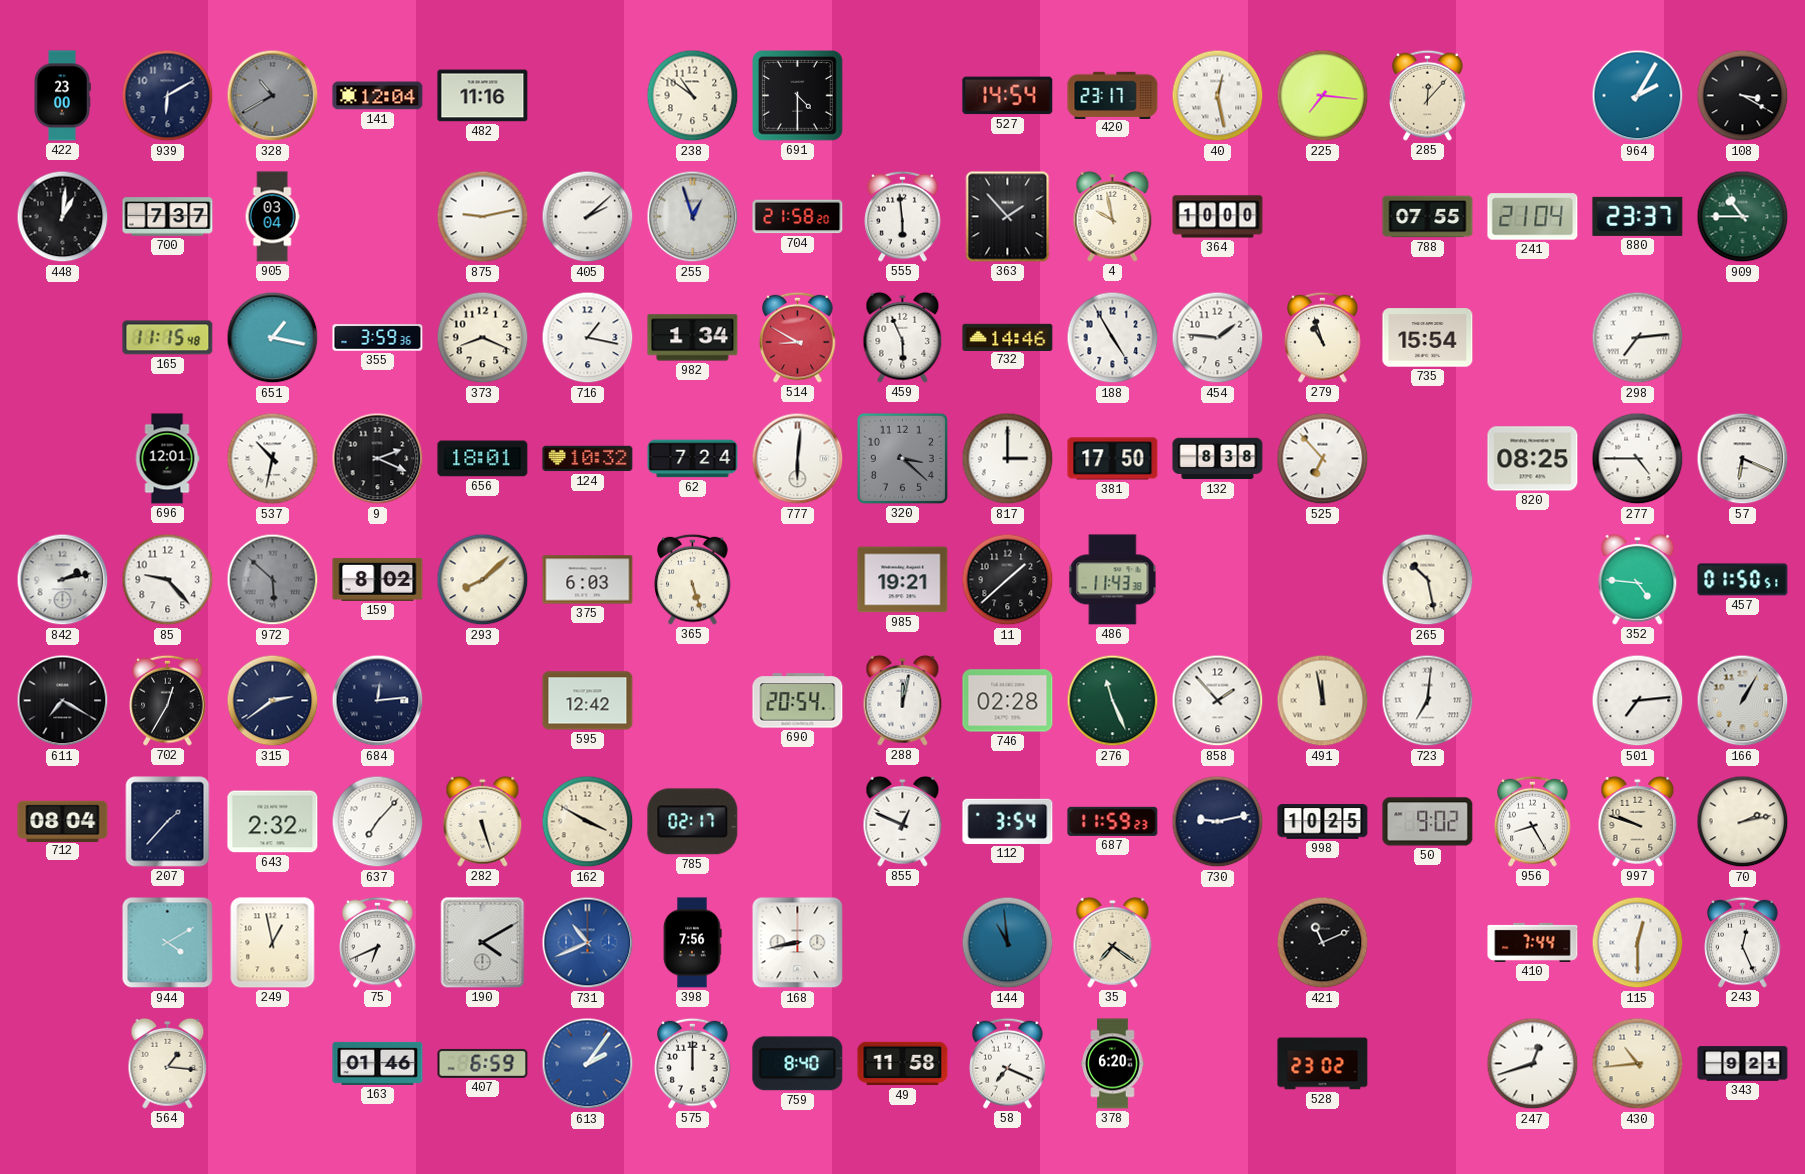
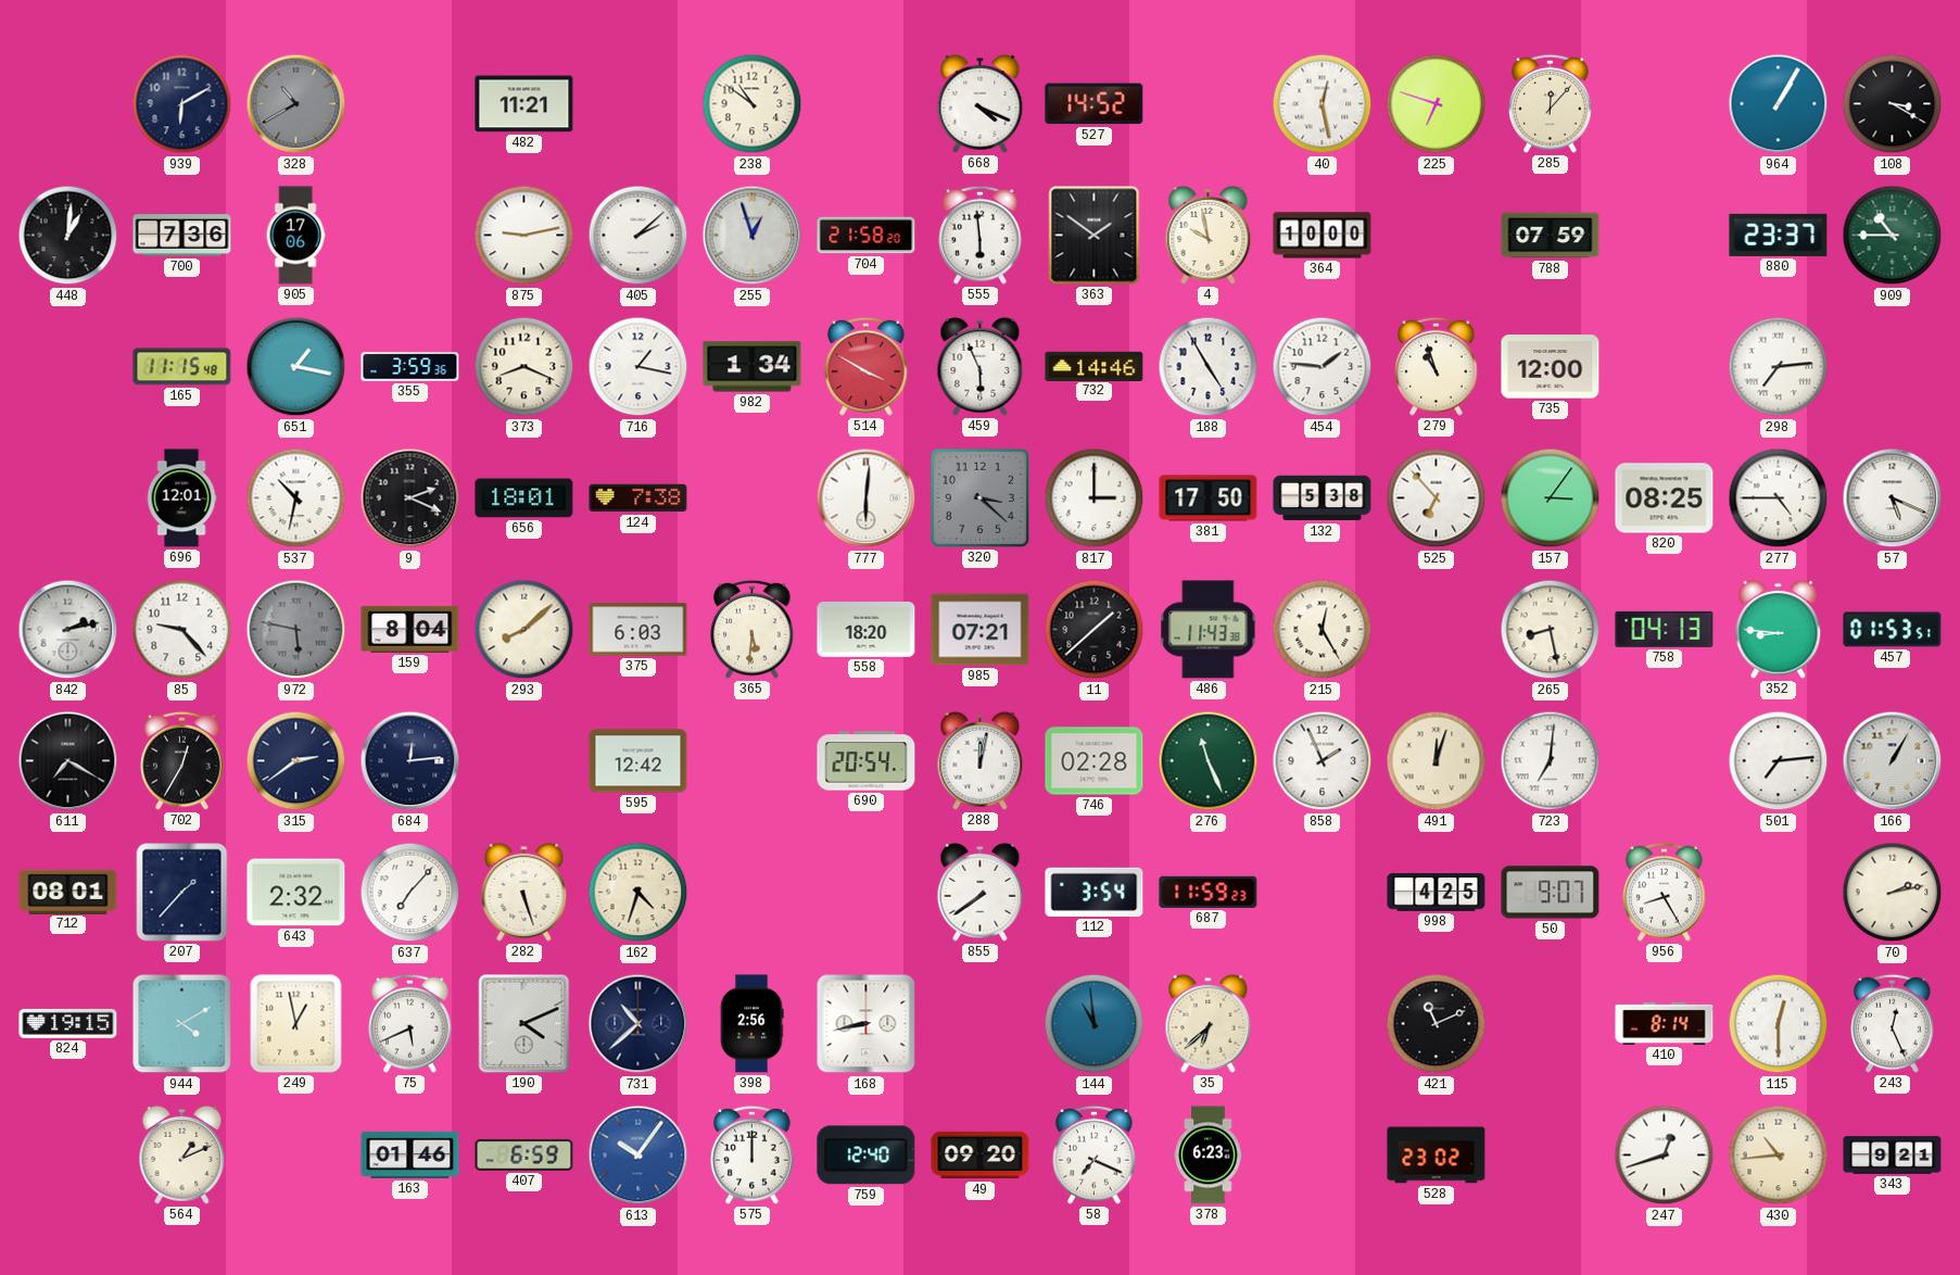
422: 23:00 -> none (62, 96)
141: 12:04 -> none (378, 96)
482: 11:16 -> 11:21 (524, 104)
691: 4:30 -> none (798, 96)
668: none -> 4:19 (981, 103)
527: 14:54 -> 14:52 (1095, 104)
420: 23:17 -> none (1113, 95)
225: 7:16 -> 6:48 (1437, 104)
964: 2:05 -> 1:05 (1779, 104)
700: 7:37 -> 7:36 (182, 236)
905: 03:04 -> 17:06 (295, 236)
363: 1:53 -> 1:51 (1095, 236)
788: 07:55 -> 07:59 (1551, 236)
241: 21:04 -> none (1533, 217)
514: 8:50 -> 3:50 (867, 366)
735: 15:54 -> 12:00 (1551, 367)
124: 10:32 -> 7:38 (638, 498)
62: 7:24 -> none (693, 459)
132: 8:38 -> 5:38 (1323, 498)
157: none -> 3:06 (1551, 498)
57: 6:19 -> 5:19 (1893, 498)
972: 5:52 -> 5:47 (296, 630)
159: 8:02 -> 8:04 (410, 629)
365: 5:27 -> 5:31 (753, 629)
558: none -> 18:20 (867, 630)
985: 19:21 -> 07:21 (981, 630)
215: none -> 12:25 (1323, 630)
265: 10:28 -> 8:28 (1551, 630)
758: none -> 04:13 (1665, 629)
352: 4:46 -> 8:46 (1779, 629)
457: 01:50 -> 01:53 (1893, 630)
858: 1:53 -> 1:56 (1323, 761)
491: 11:58 -> 12:03 (1437, 761)
712: 08:04 -> 08:01 (68, 892)
162: 3:50 -> 4:33 (638, 893)
785: 02:17 -> none (693, 822)
855: 12:49 -> 7:39 (981, 892)
730: 9:13 -> none (1218, 822)
998: 10:25 -> 4:25 (1437, 893)
50: 9:02 -> 9:07 (1551, 893)
997: 9:48 -> none (1638, 821)
824: none -> 19:15 (68, 1023)
75: 6:41 -> 5:41 (410, 1023)
190: 4:10 -> 4:11 (524, 1024)
731: 10:41 -> 10:38 (638, 1024)
731 dial: blue -> navy (638, 1024)
398: 7:56 -> 2:56 (751, 1024)
35: 7:21 -> 6:38 (1209, 1023)
410: 7:44 -> 8:14 (1665, 1023)
564: 1:16 -> 1:11 (182, 1154)
613: 2:06 -> 10:06 (638, 1156)
759: 8:40 -> 12:40 (867, 1156)
49: 11:58 -> 09:20 (981, 1156)
378: 6:20 -> 6:23 (1209, 1156)
